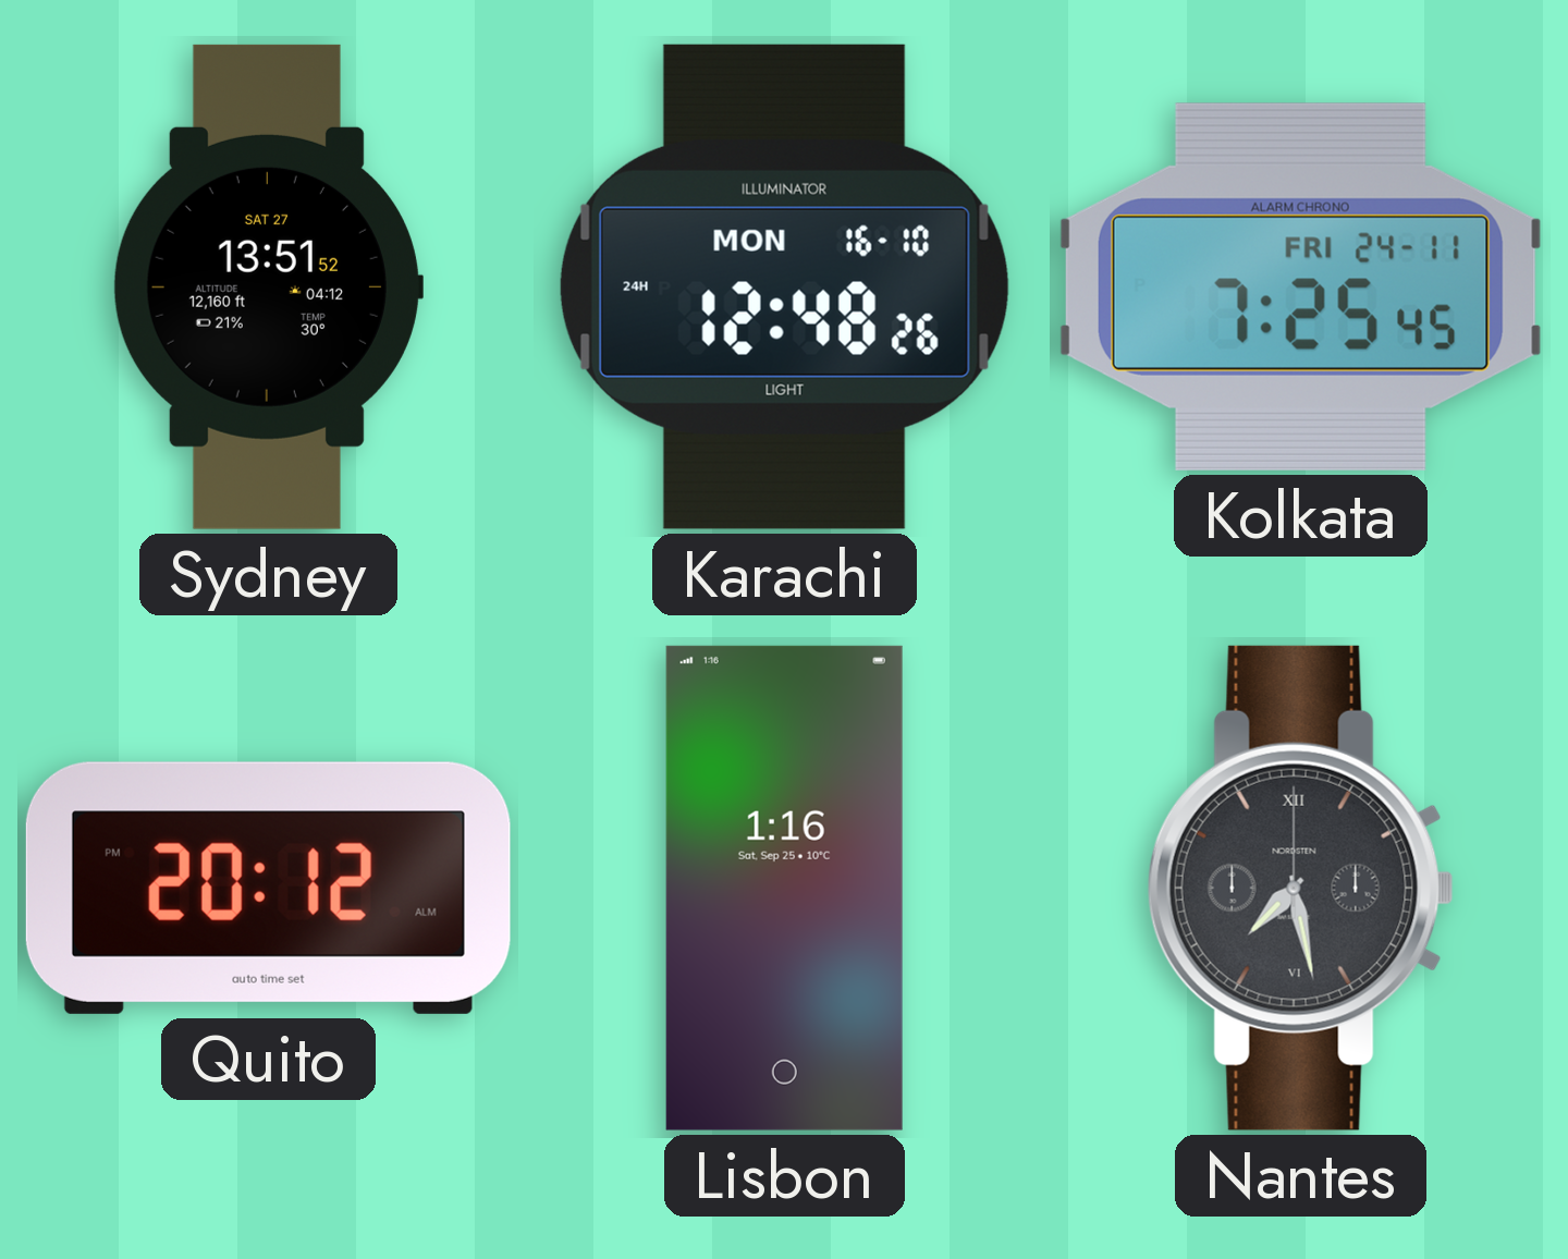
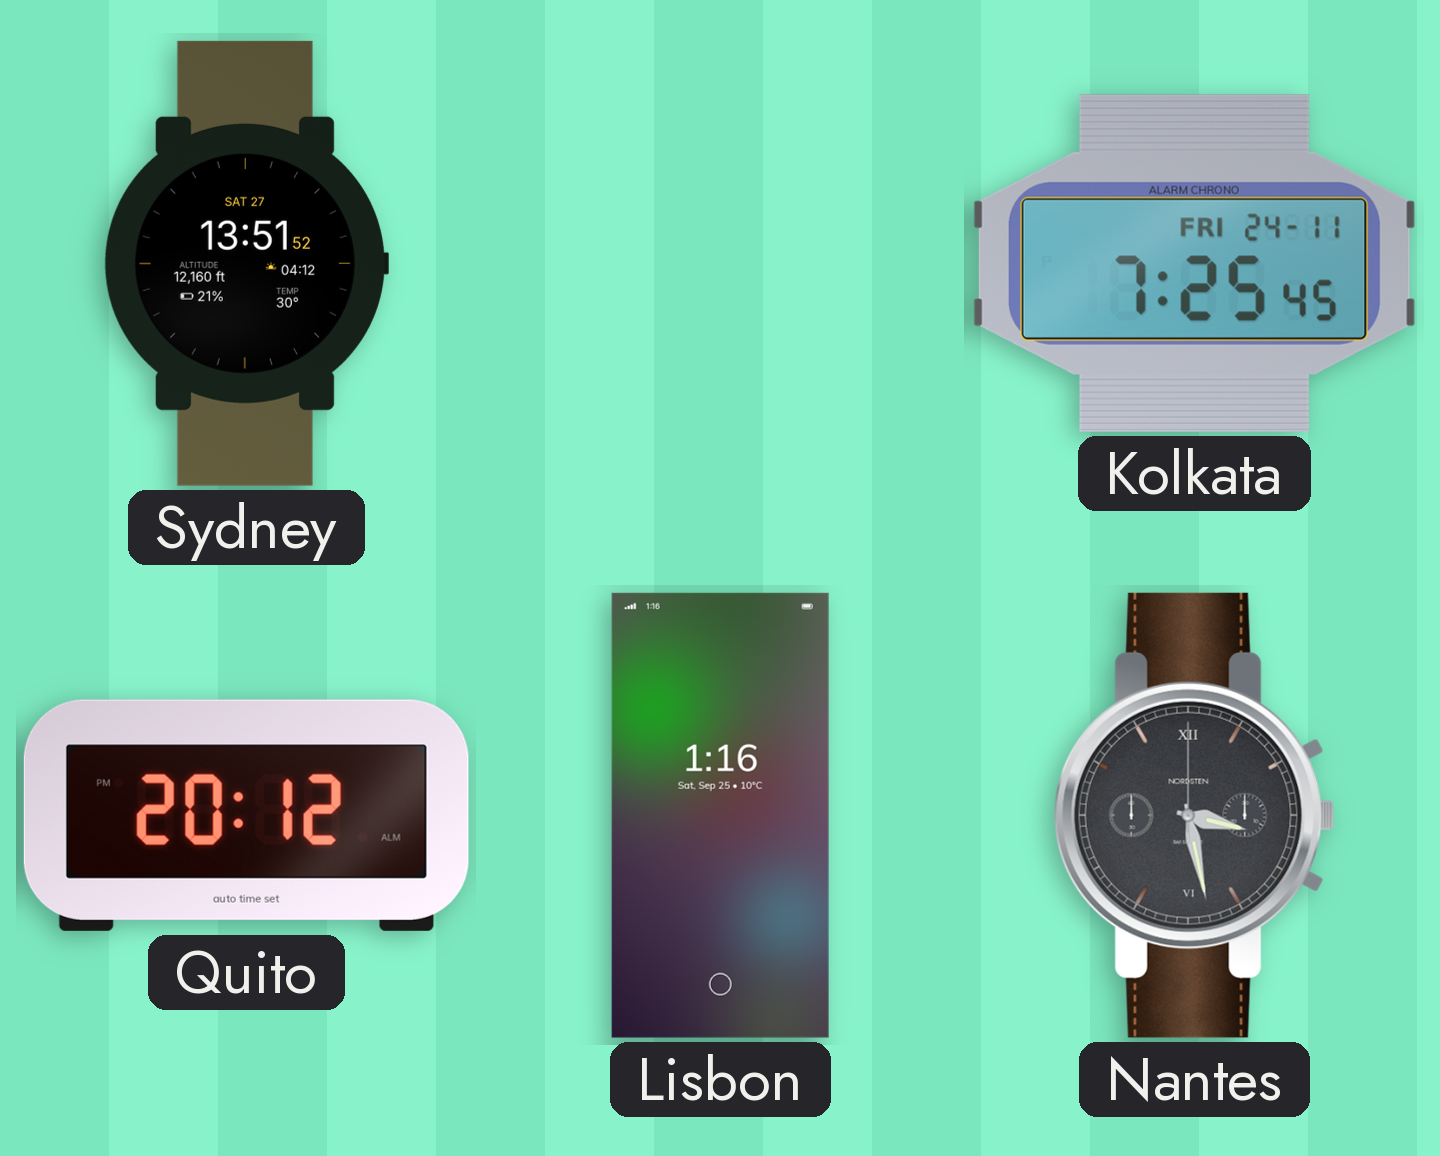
Karachi: 12:48 -> none (784, 286)
Nantes: 7:28 -> 3:28 (1194, 815)
